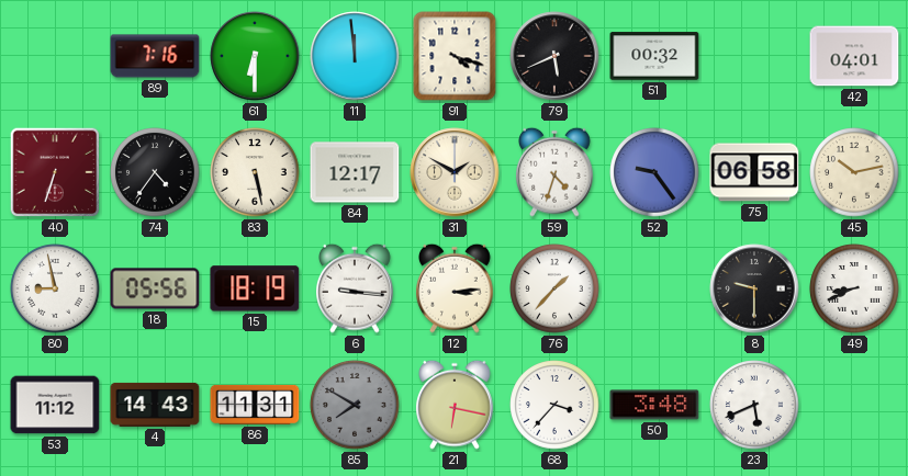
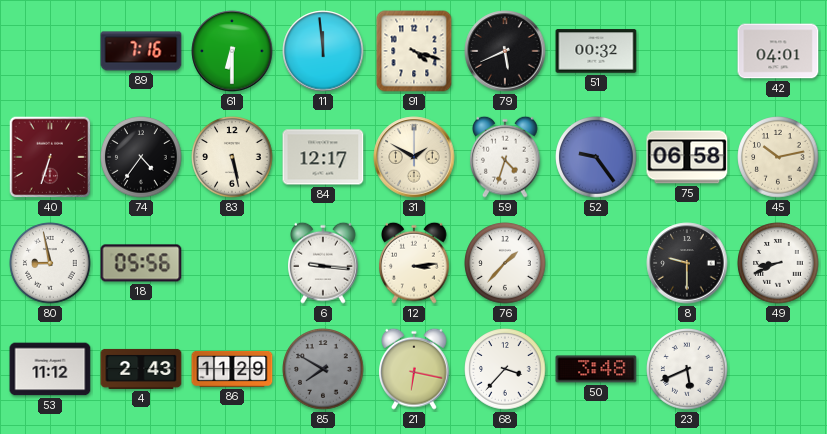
15: 18:19 -> none (255, 288)
4: 14:43 -> 2:43 (141, 369)
86: 11:31 -> 11:29 (232, 369)
